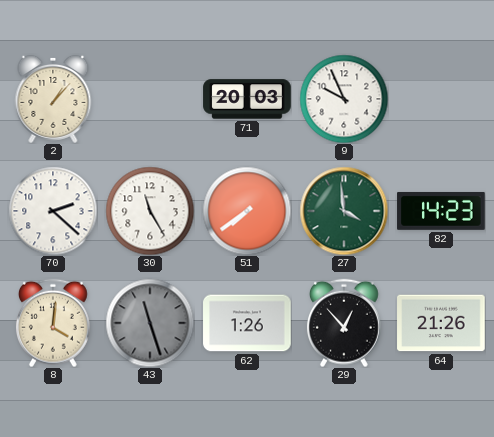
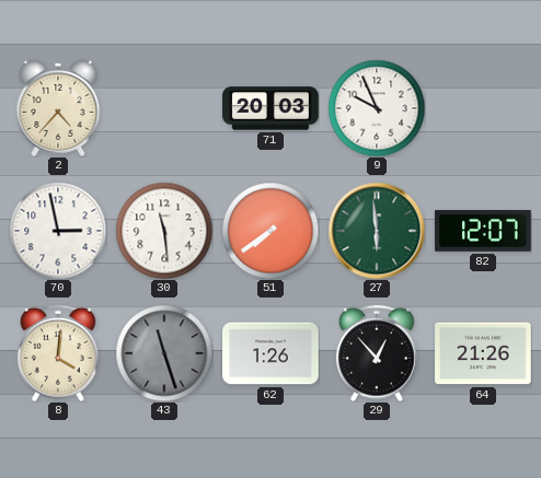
2: 1:07 -> 4:37 (58, 108)
70: 2:22 -> 2:58 (58, 231)
30: 11:25 -> 11:29 (164, 231)
27: 3:59 -> 5:59 (377, 231)
82: 14:23 -> 12:07 (483, 231)
